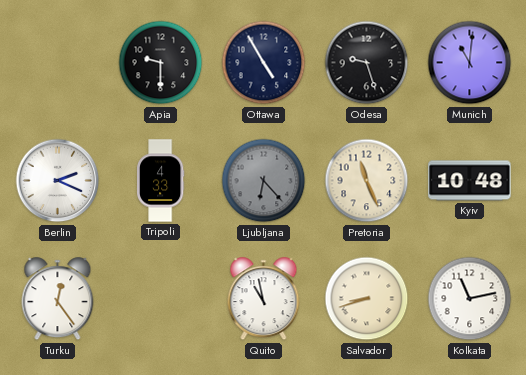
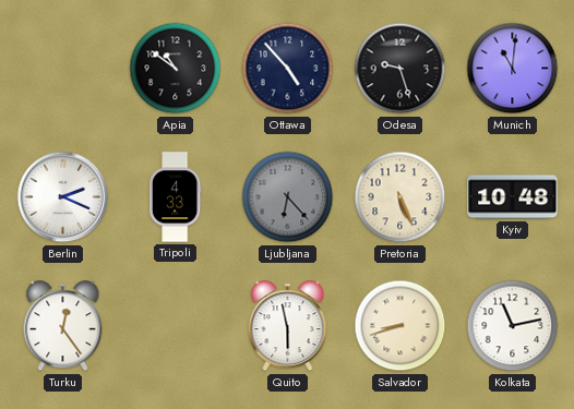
Apia: 9:30 -> 10:51 (176, 69)
Ottawa: 4:55 -> 4:53 (288, 69)
Pretoria: 11:26 -> 5:26 (400, 197)
Quito: 10:58 -> 5:58 (288, 326)
